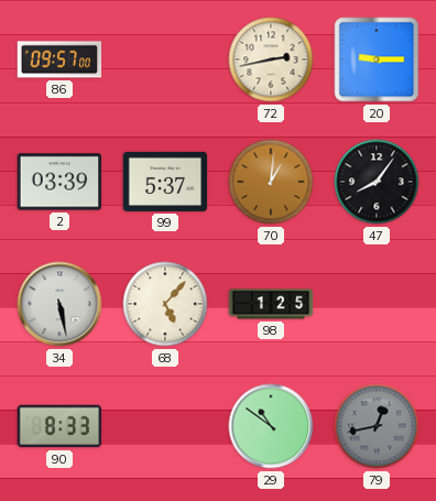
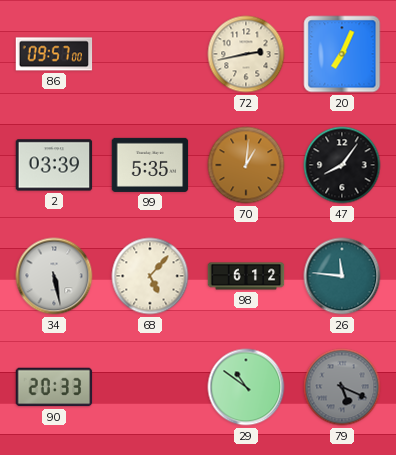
20: 9:15 -> 7:04 (342, 54)
99: 5:37 -> 5:35 (150, 165)
98: 1:25 -> 6:12 (246, 276)
26: none -> 11:46 (342, 276)
90: 8:33 -> 20:33 (54, 387)
79: 12:43 -> 5:19 (342, 387)
